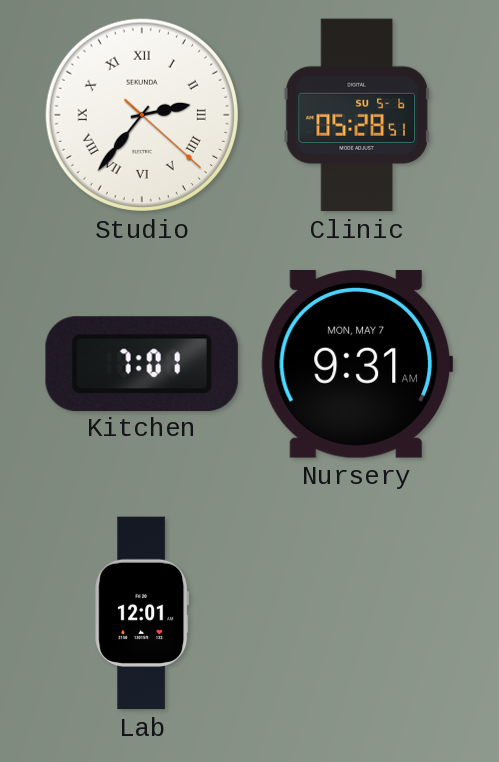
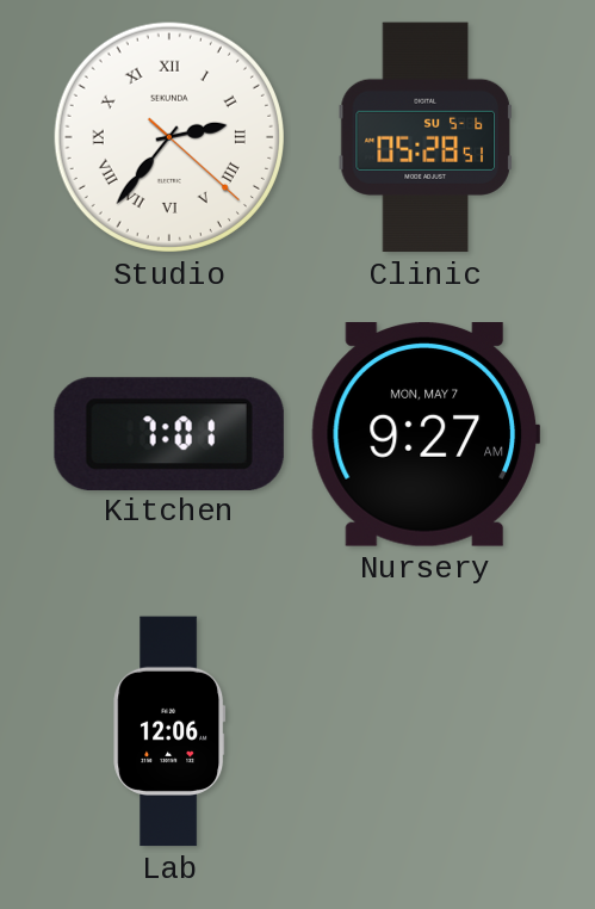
Nursery: 9:31 -> 9:27 (426, 435)
Lab: 12:01 -> 12:06 (169, 731)
